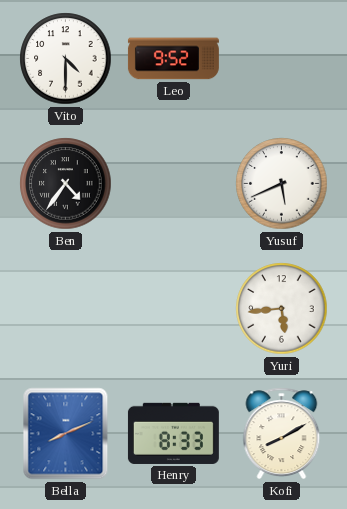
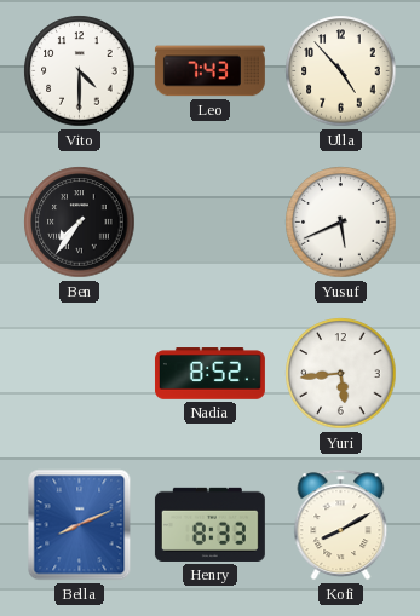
Leo: 9:52 -> 7:43 (209, 71)
Ulla: none -> 4:53 (341, 71)
Ben: 4:36 -> 7:36 (80, 223)
Nadia: none -> 8:52 (209, 374)
